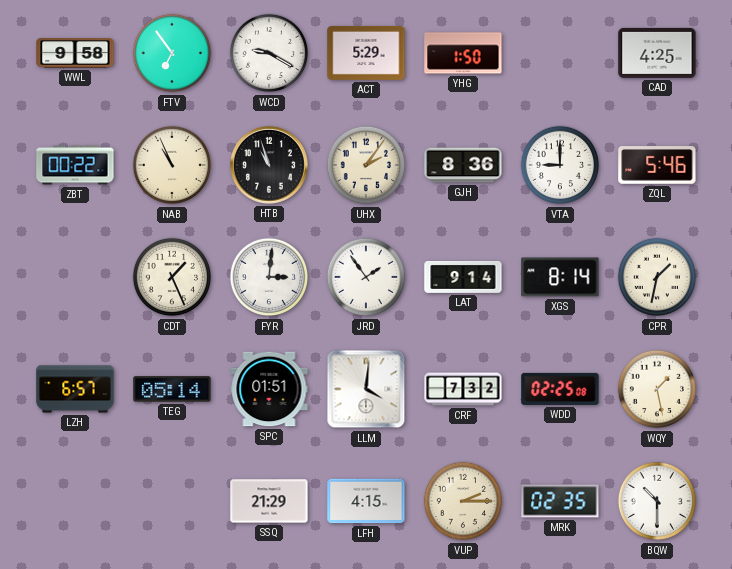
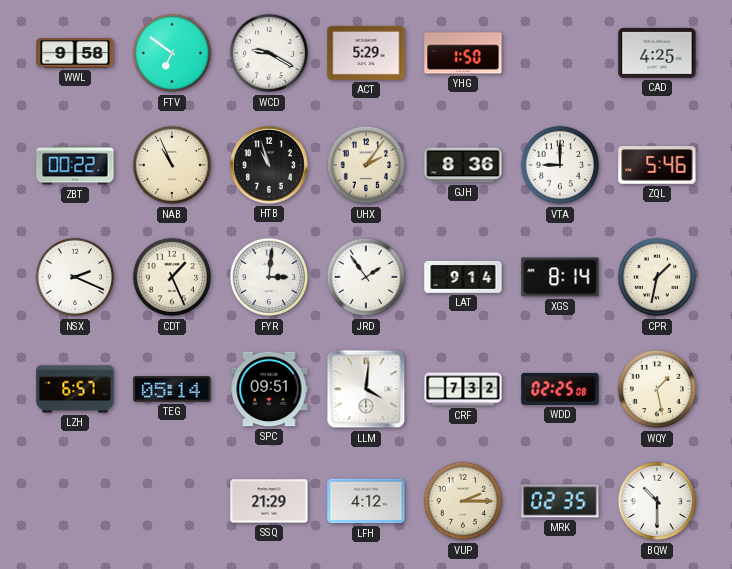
FTV: 6:54 -> 6:51 (172, 53)
NSX: none -> 2:19 (75, 277)
SPC: 01:51 -> 09:51 (269, 389)
LFH: 4:15 -> 4:12 (366, 501)
